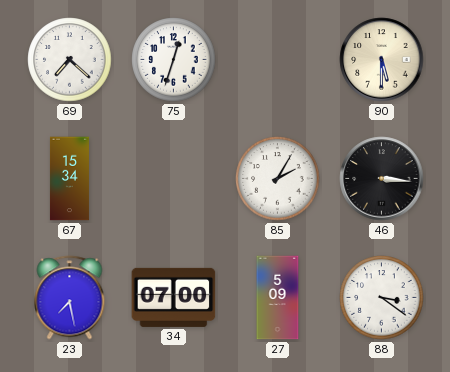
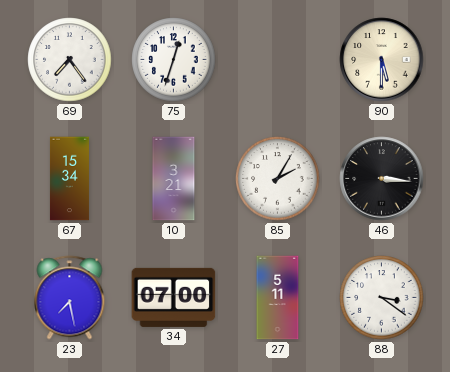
69: 7:22 -> 7:24 (70, 60)
10: none -> 3:21 (174, 179)
27: 5:09 -> 5:11 (278, 298)
